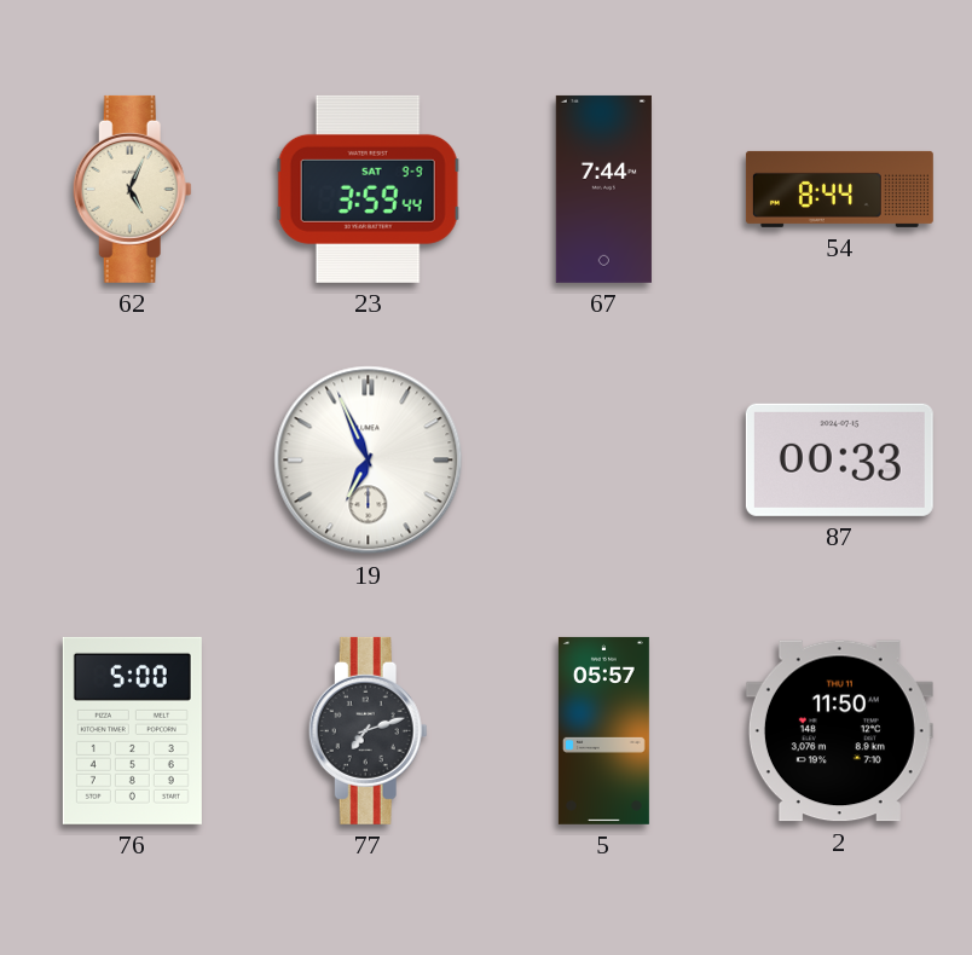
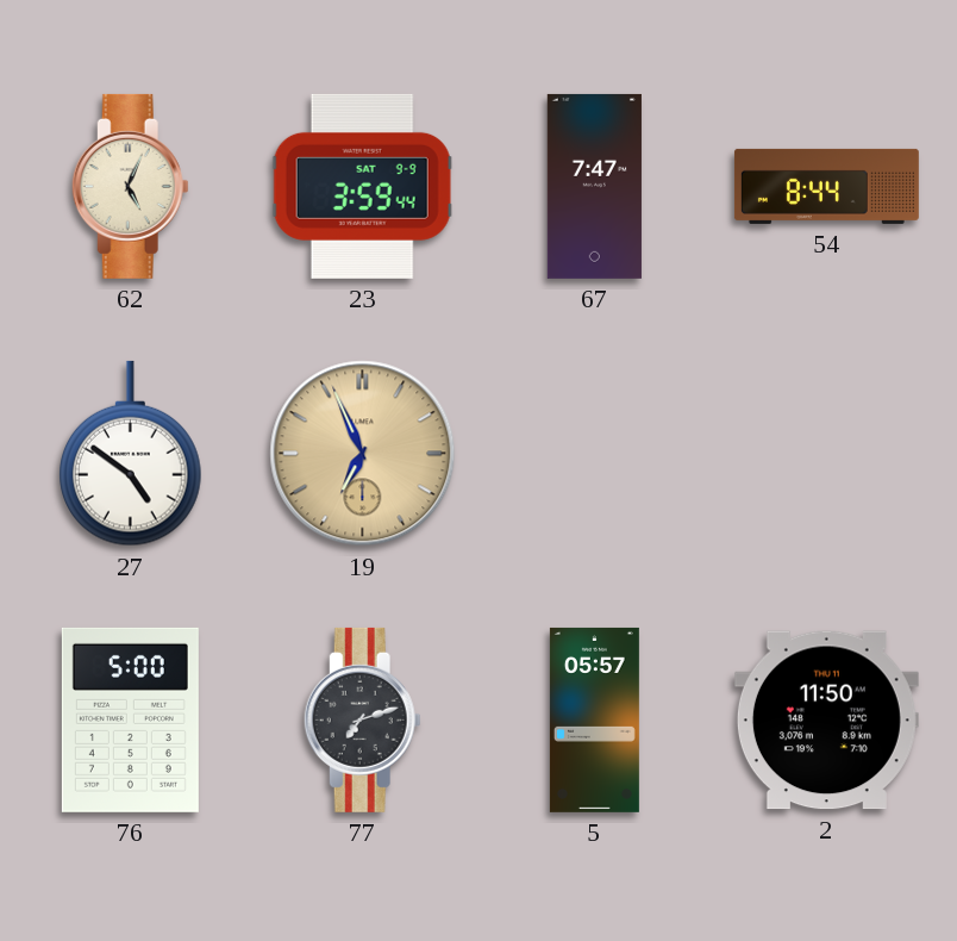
67: 7:44 -> 7:47 (594, 186)
27: none -> 4:51 (131, 454)
19 dial: white -> champagne (363, 454)
87: 00:33 -> none (839, 459)
